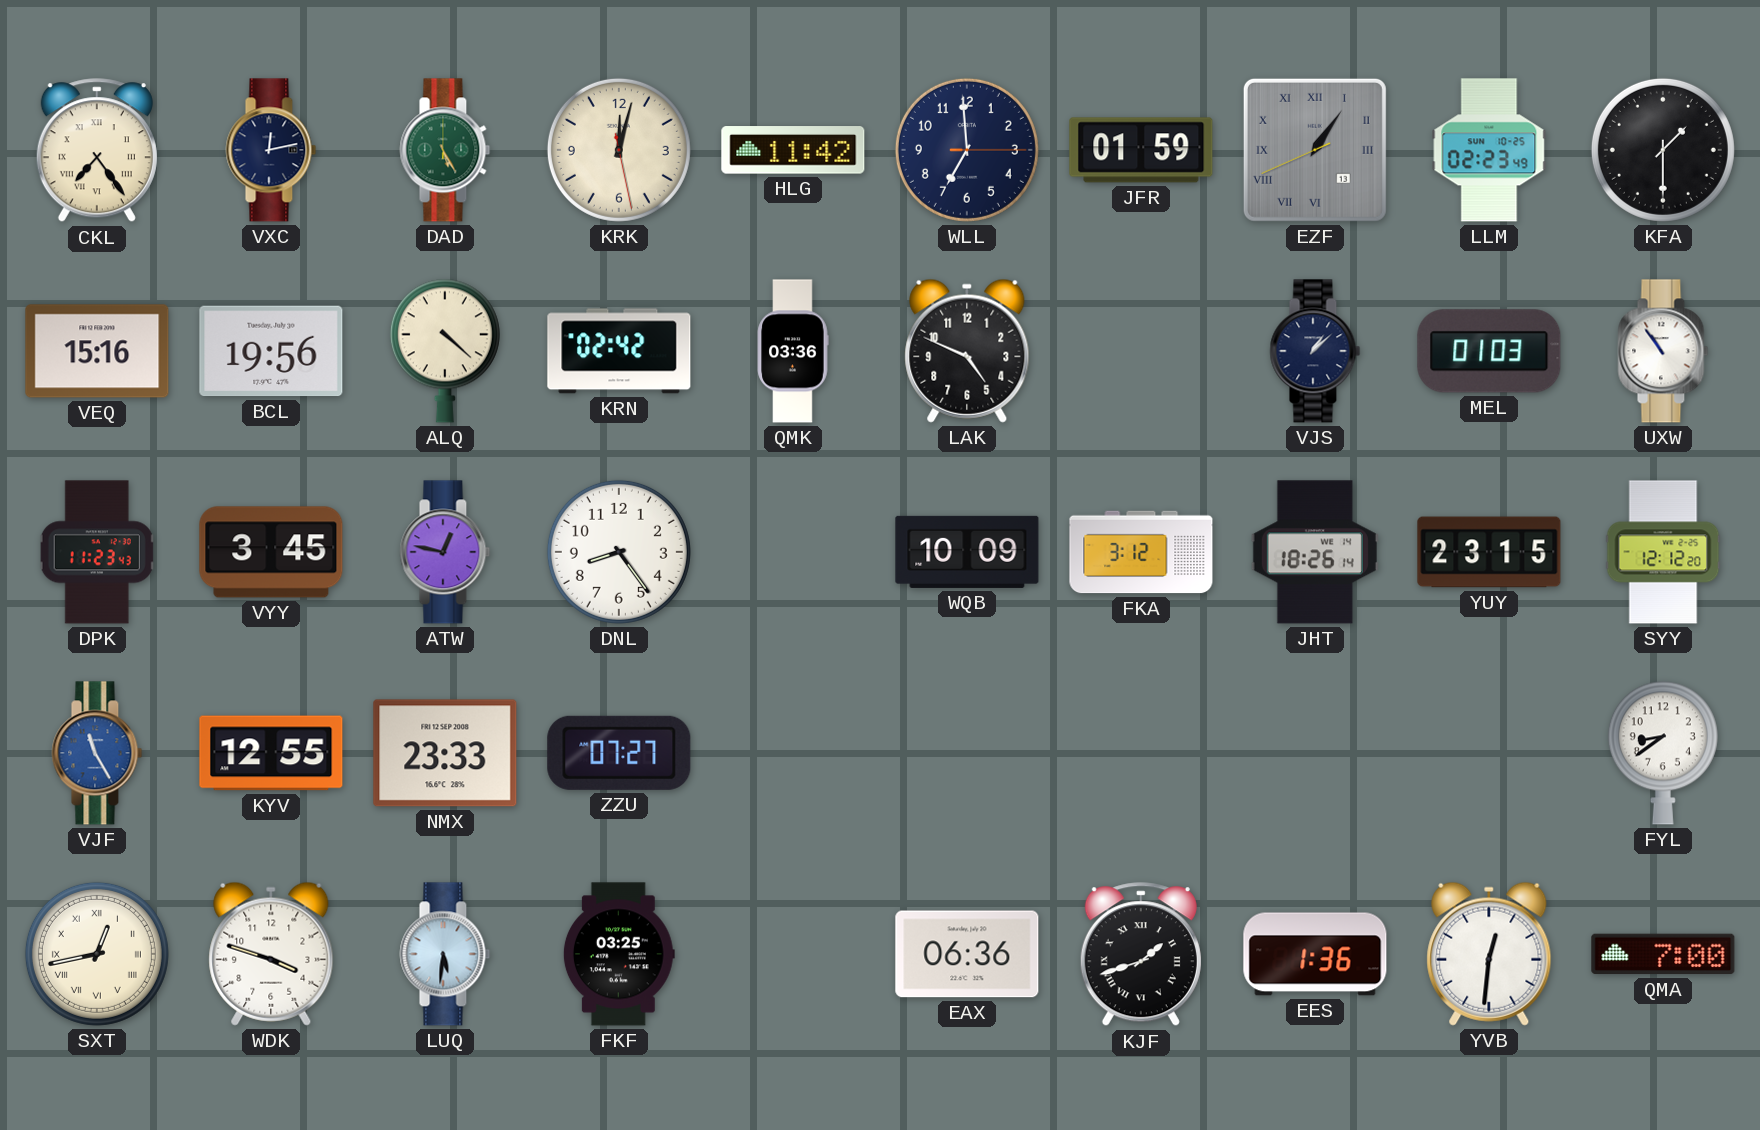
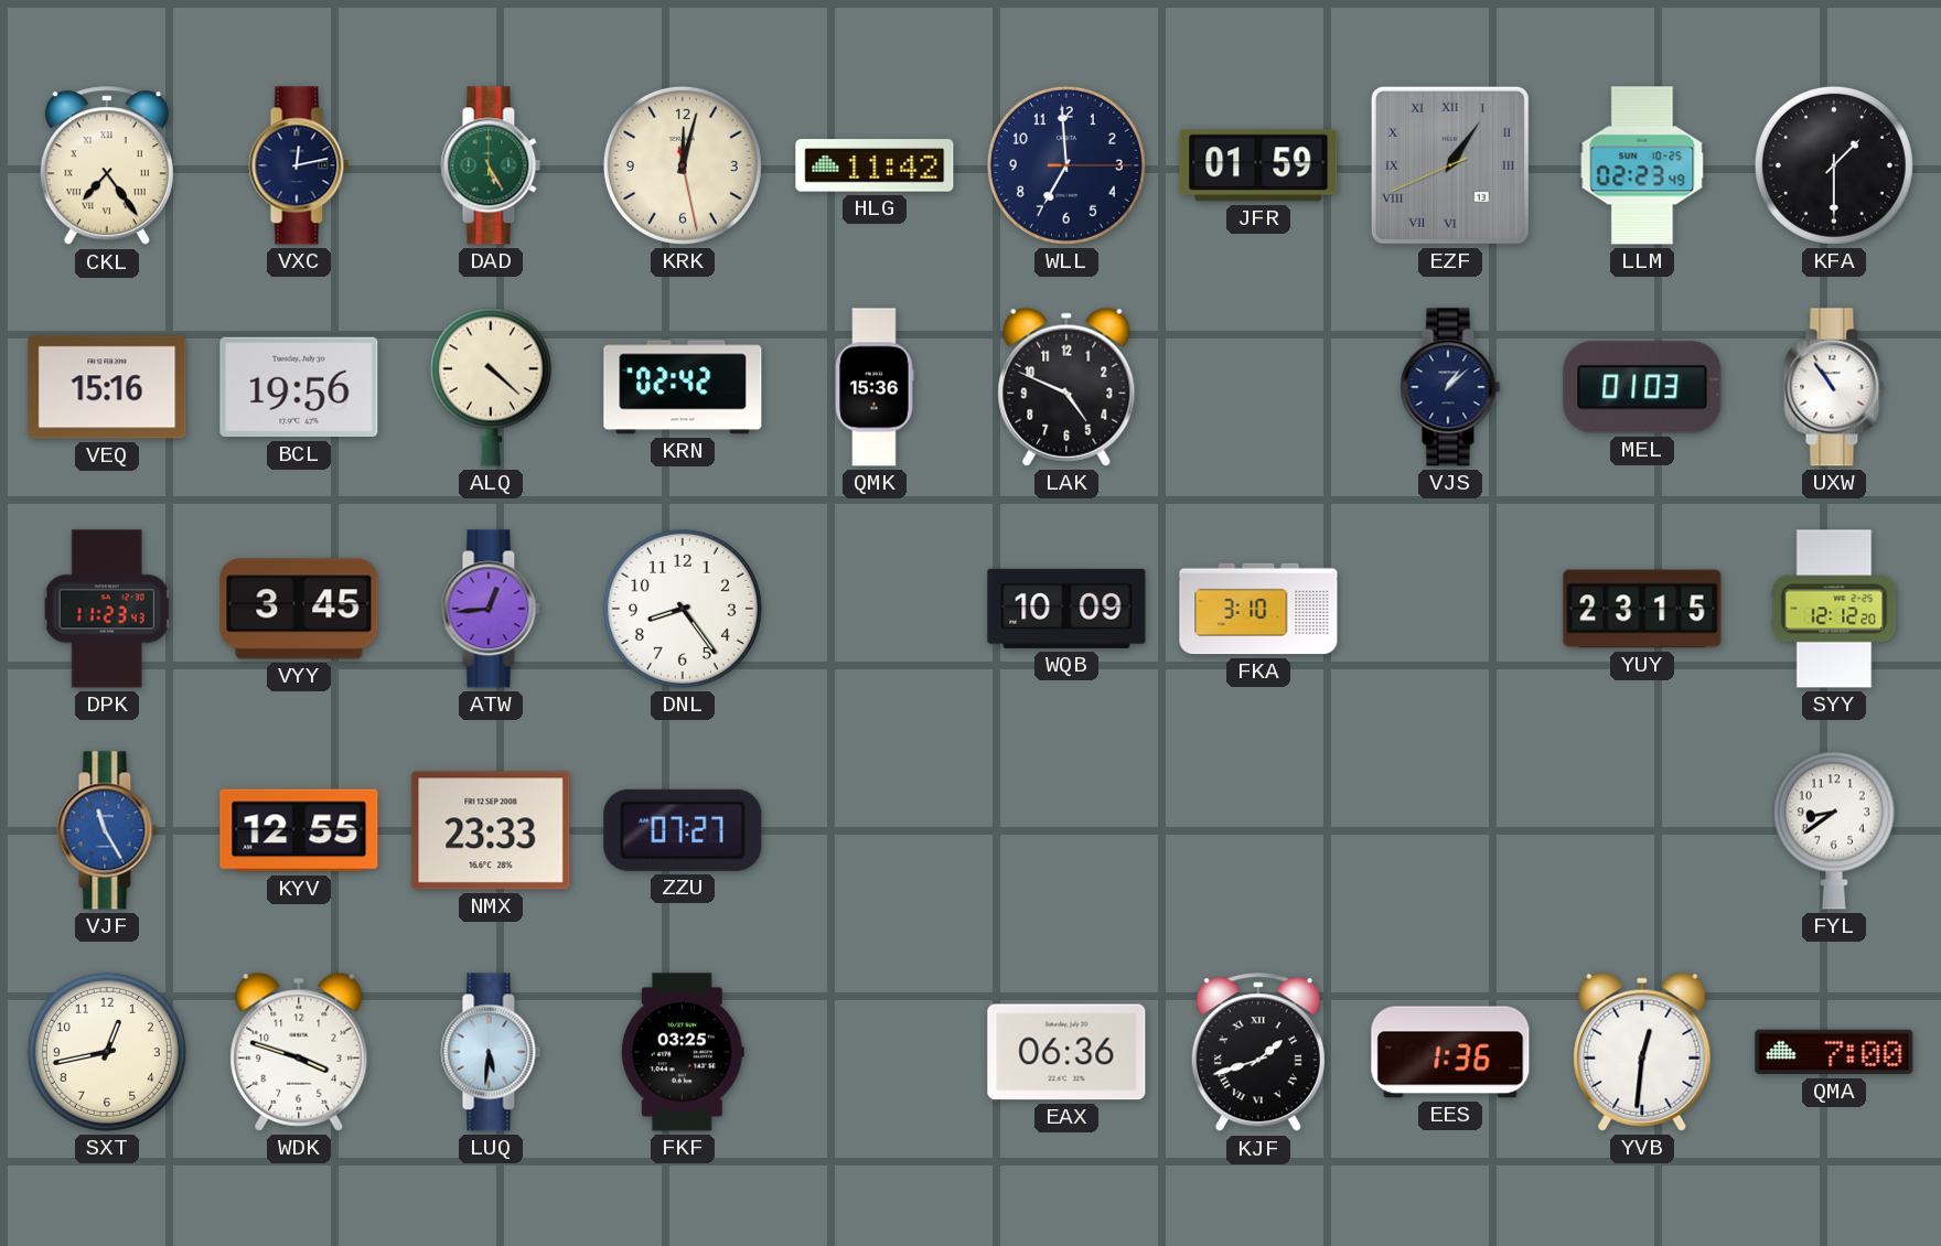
QMK: 03:36 -> 15:36 (875, 387)
ATW: 12:47 -> 12:44 (491, 609)
FKA: 3:12 -> 3:10 (1258, 609)
JHT: 18:26 -> none (1315, 552)
SXT numerals: Roman -> Arabic (107, 1052)
